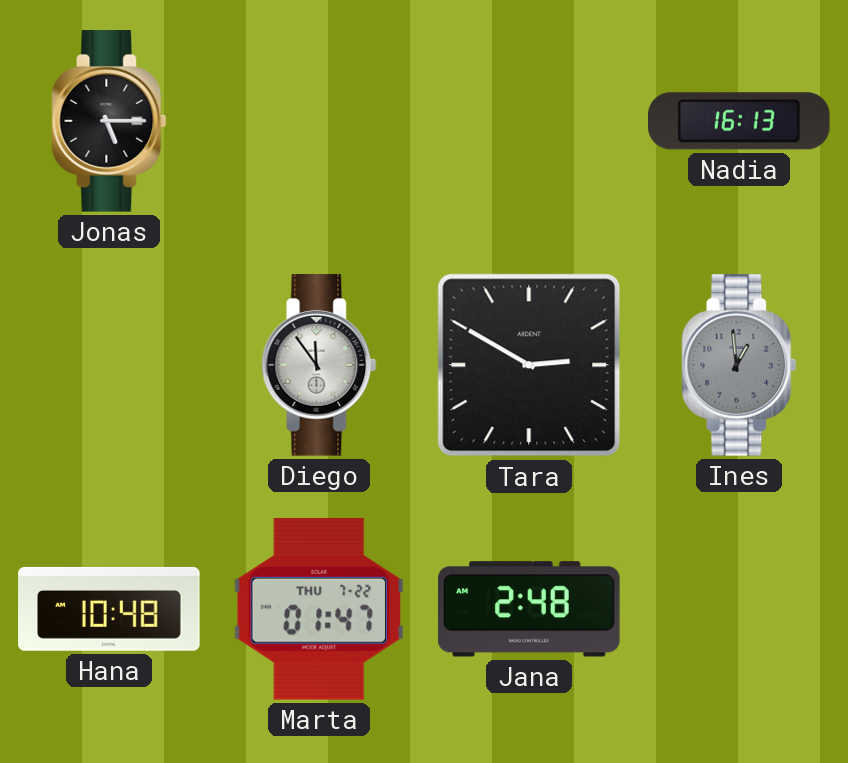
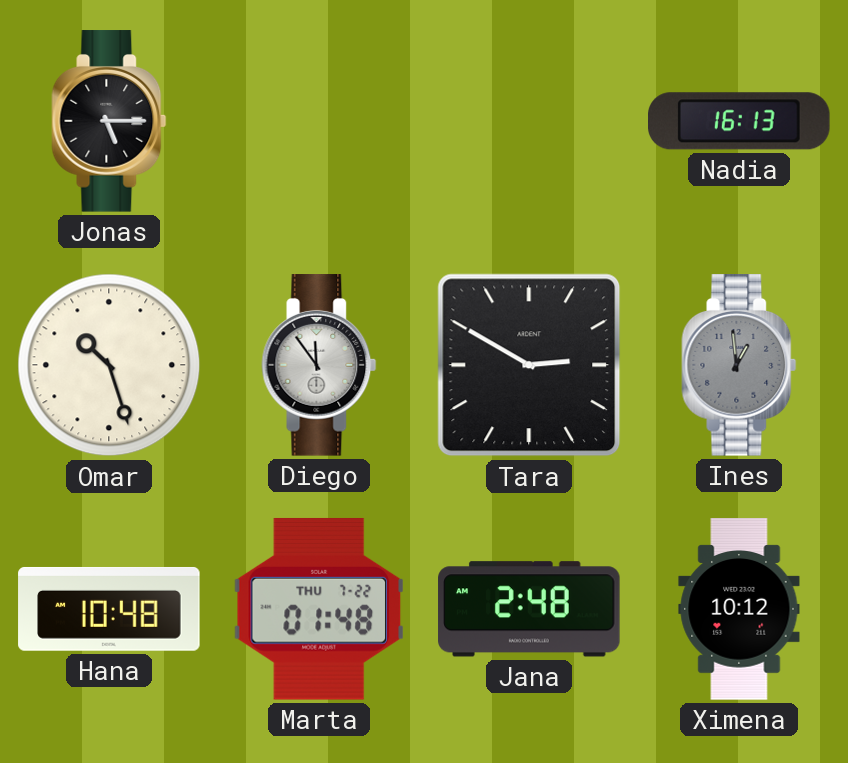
Omar: none -> 10:27 (109, 365)
Marta: 01:47 -> 01:48 (319, 609)
Ximena: none -> 10:12 (739, 609)
